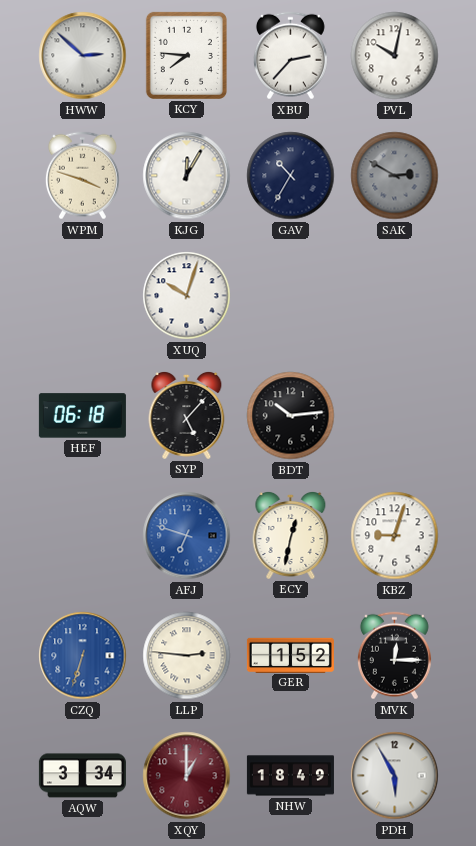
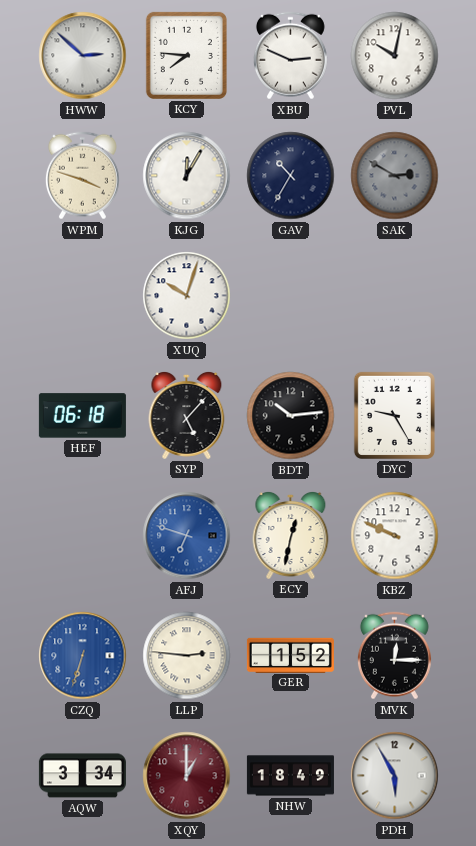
XBU: 2:37 -> 2:49 (290, 56)
DYC: none -> 9:25 (394, 415)
KBZ: 9:03 -> 9:49 (395, 536)
